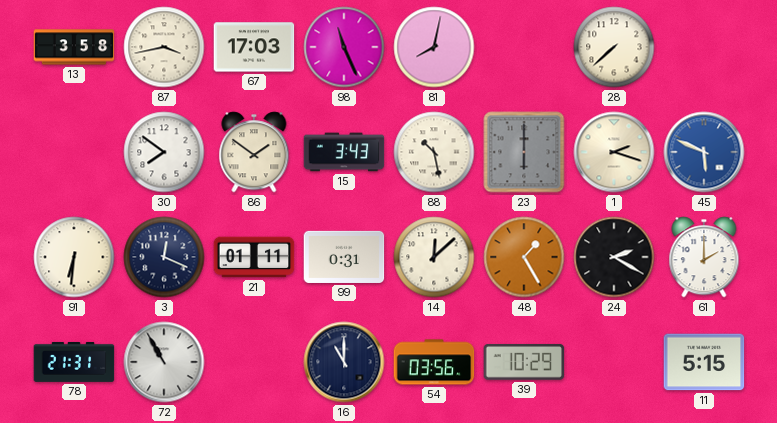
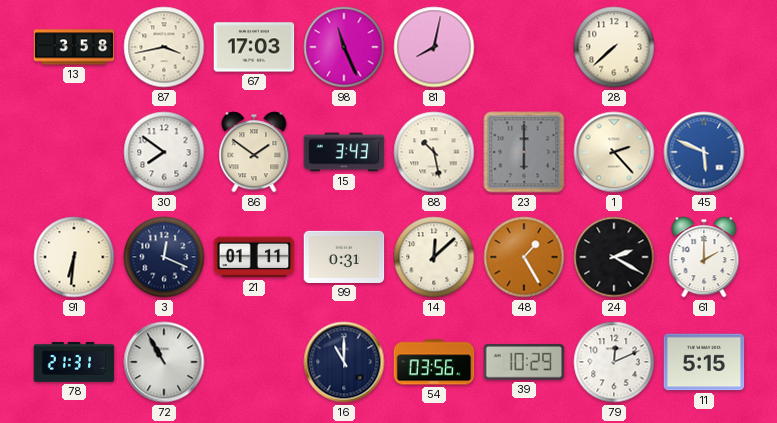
1: 2:18 -> 2:23 (614, 152)
79: none -> 12:11 (614, 362)
